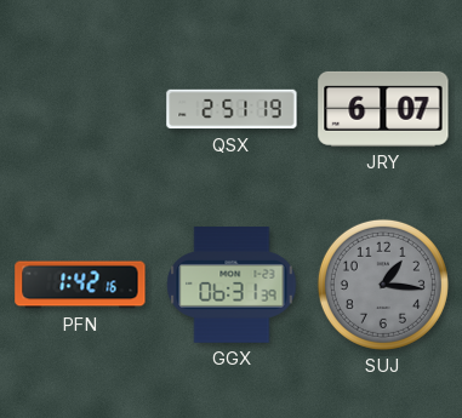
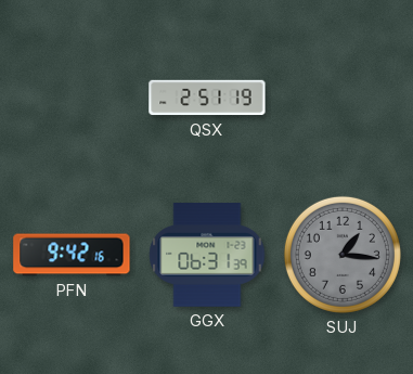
JRY: 6:07 -> none (383, 109)
PFN: 1:42 -> 9:42 (72, 255)
